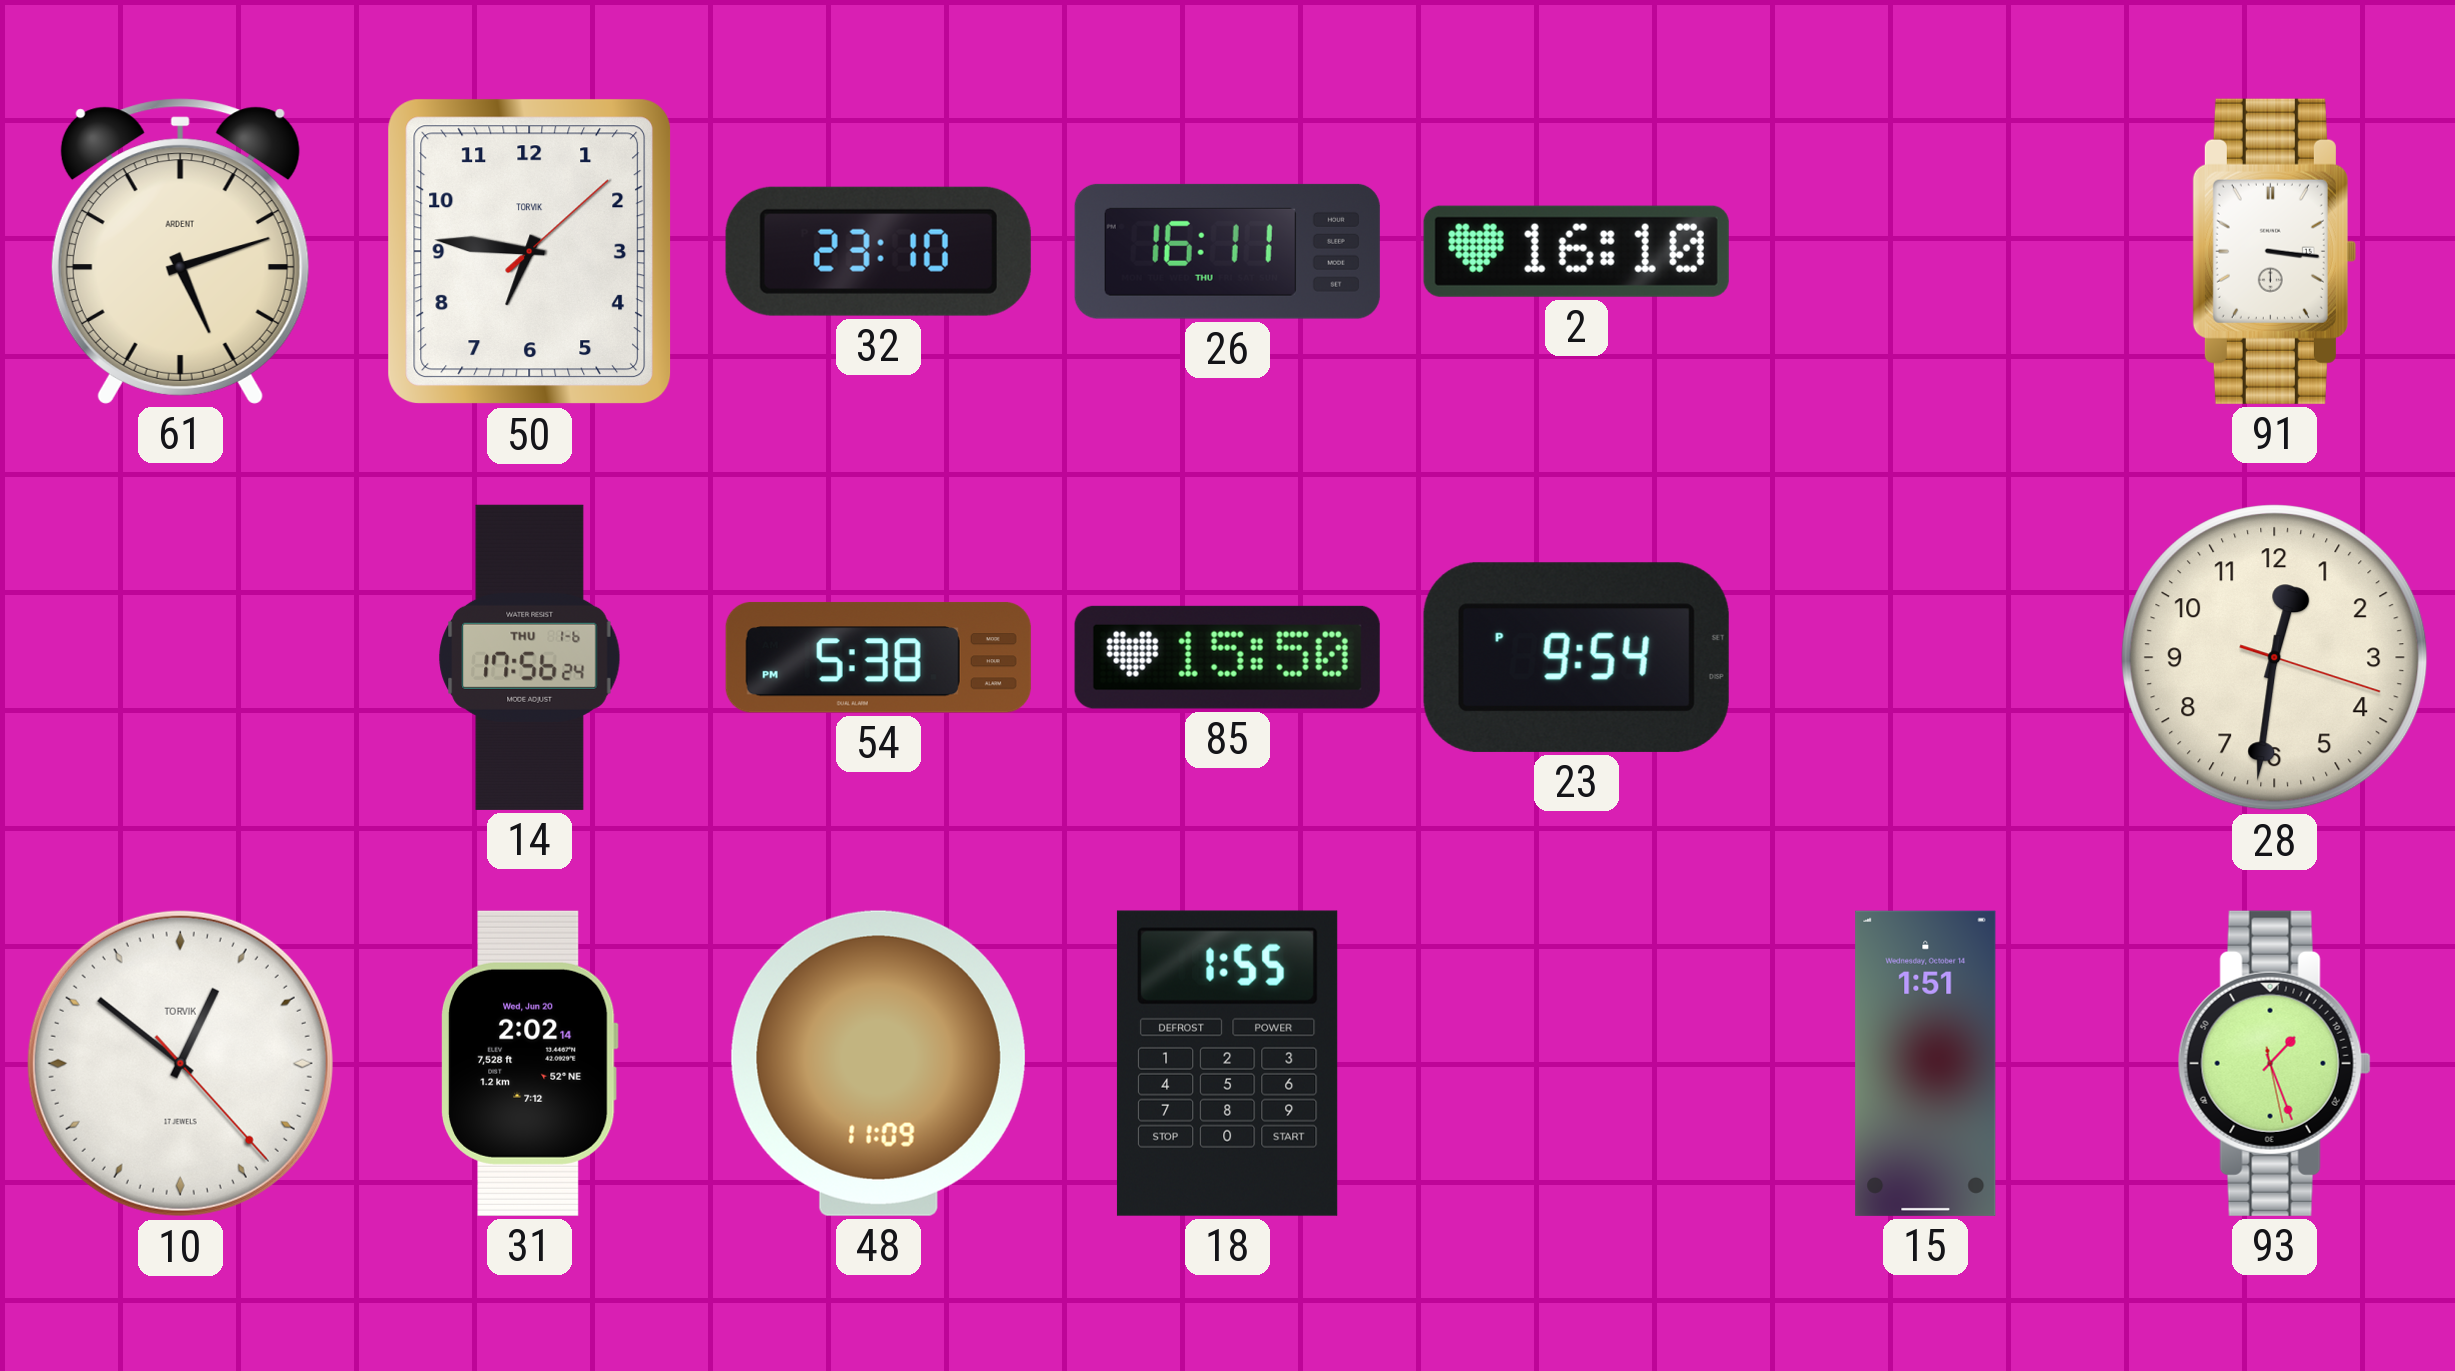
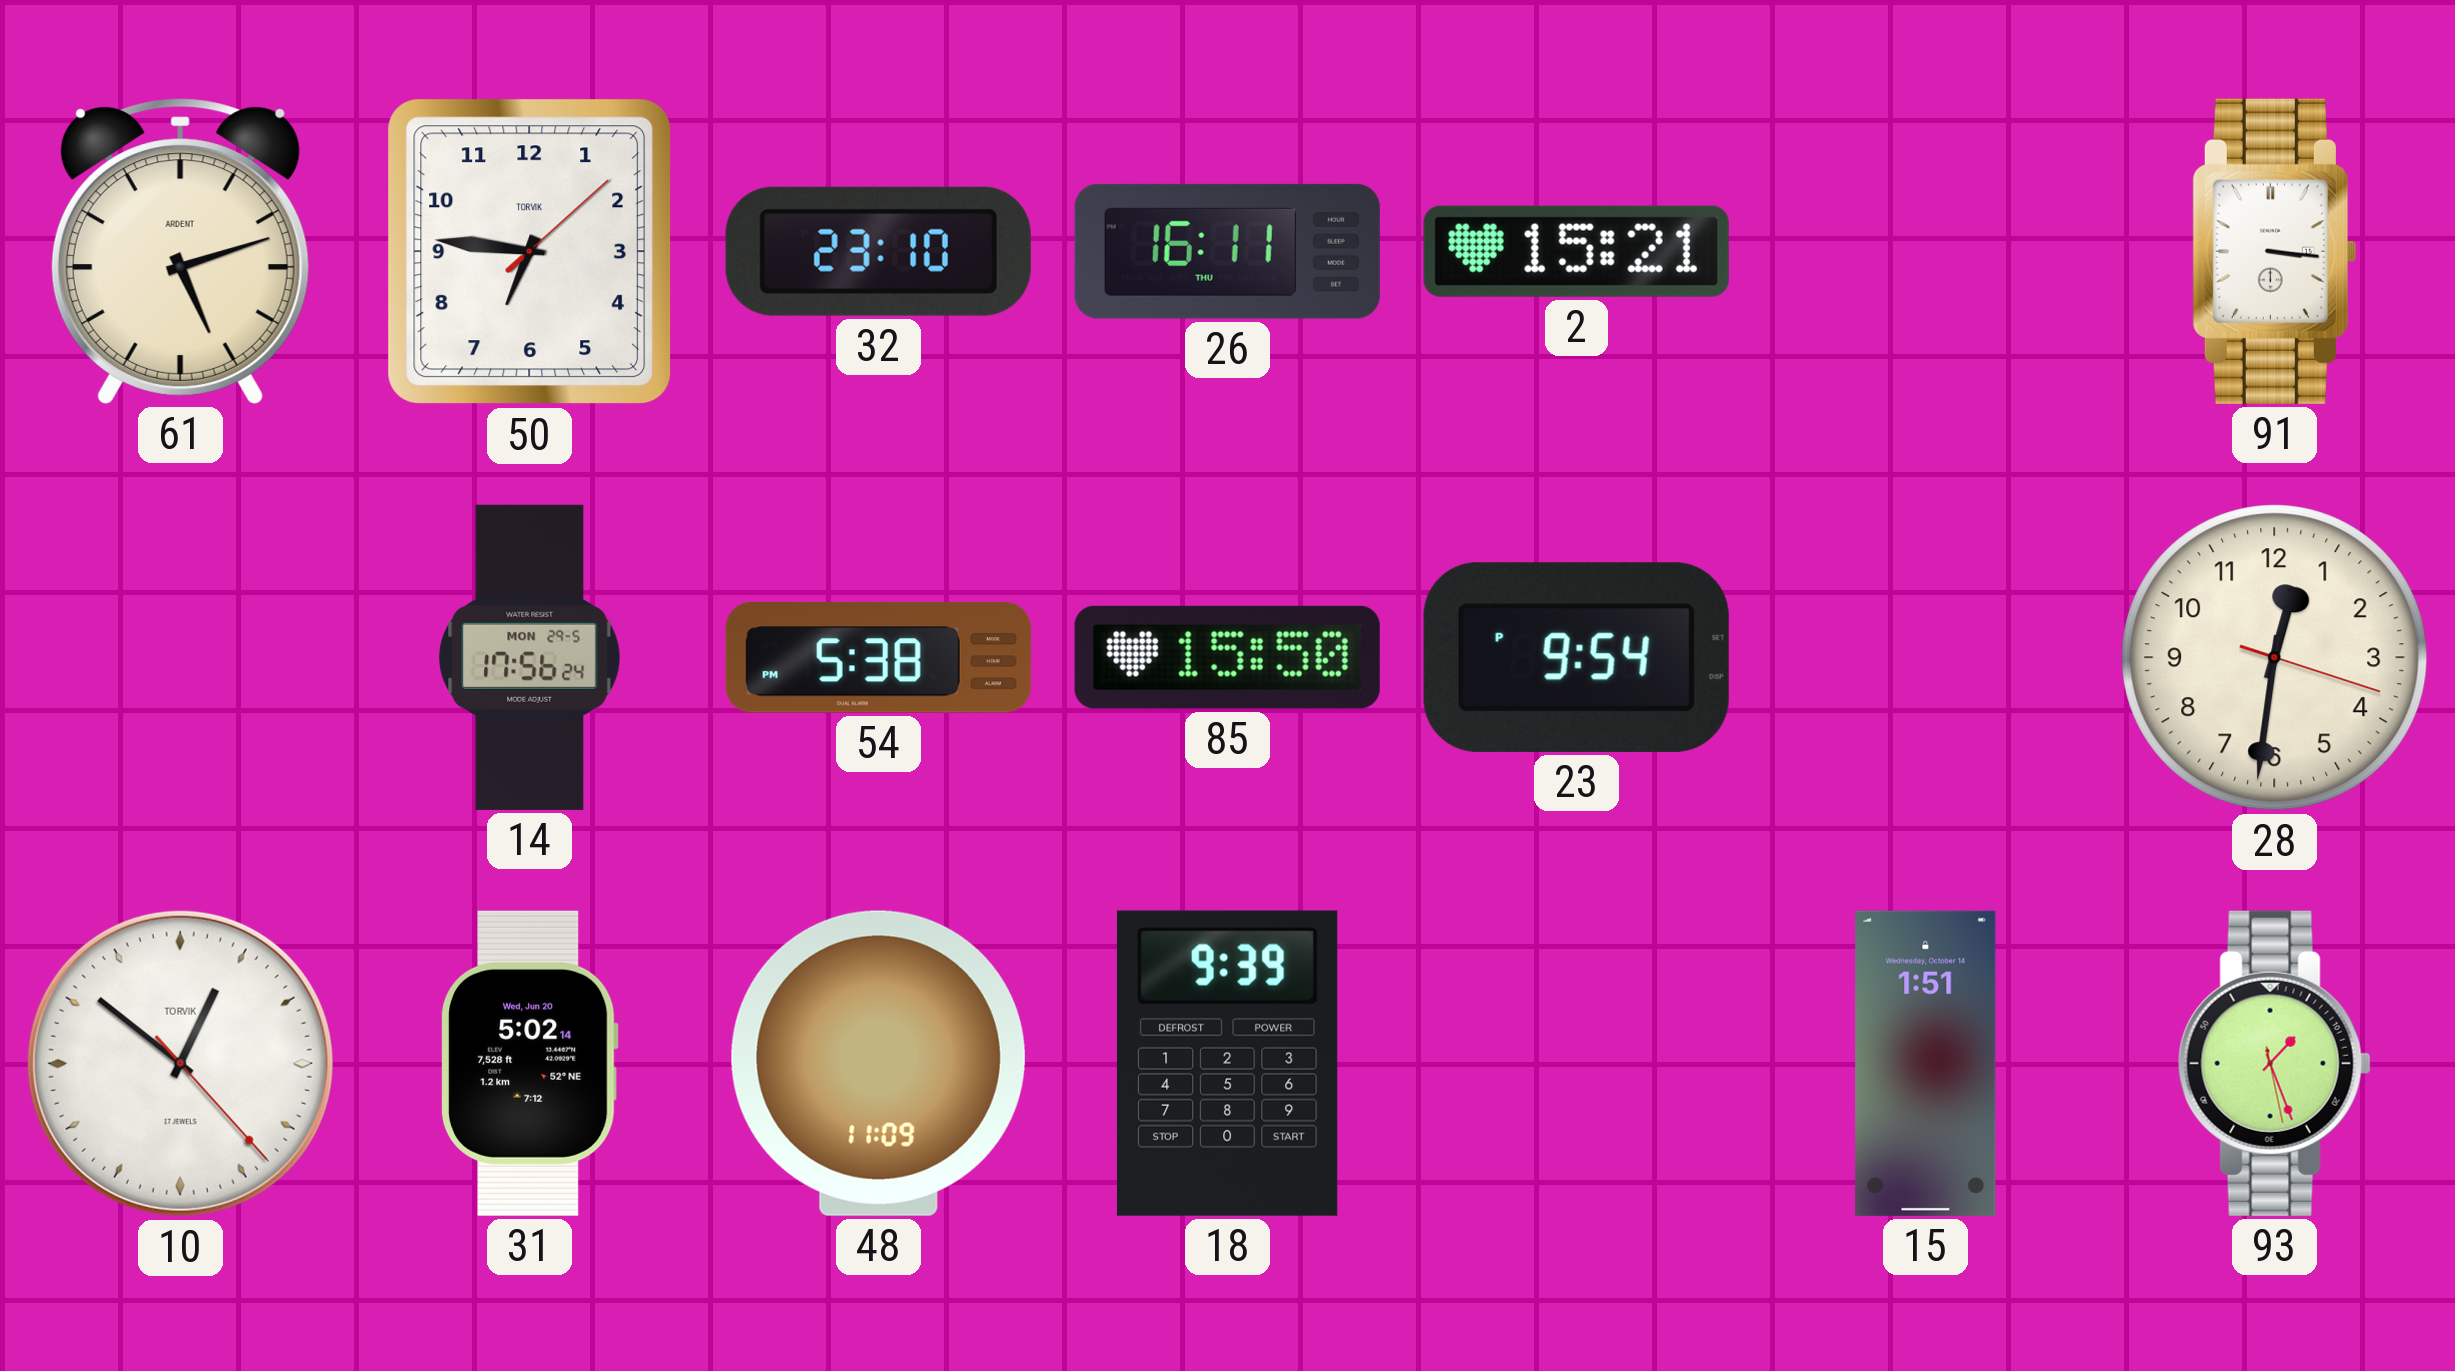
2: 16:10 -> 15:21 (1576, 251)
14 date: THU 1-6 -> MON 29-5 (530, 657)
31: 2:02 -> 5:02 (530, 1063)
18: 1:55 -> 9:39 (1227, 1063)
